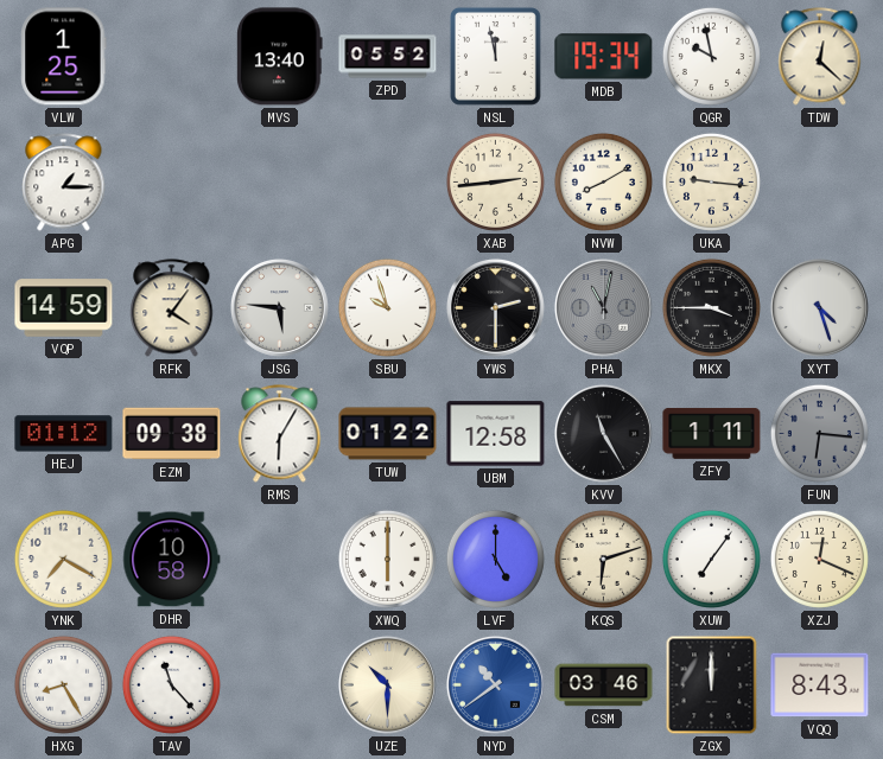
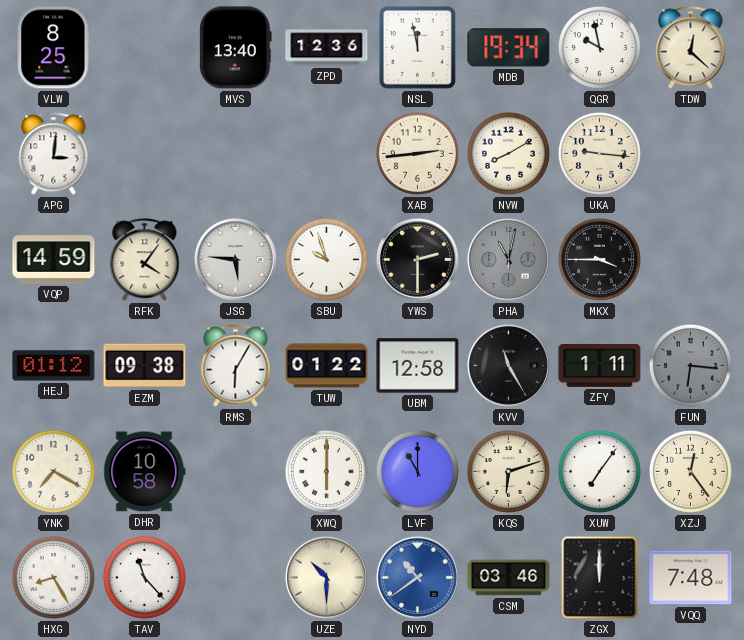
VLW: 1:25 -> 8:25 (54, 48)
ZPD: 05:52 -> 12:36 (327, 48)
APG: 1:15 -> 3:01 (54, 154)
XYT: 4:27 -> none (819, 307)
LVF: 5:00 -> 11:00 (417, 471)
XZJ: 12:19 -> 12:24 (690, 471)
VQQ: 8:43 -> 7:48 (691, 578)
